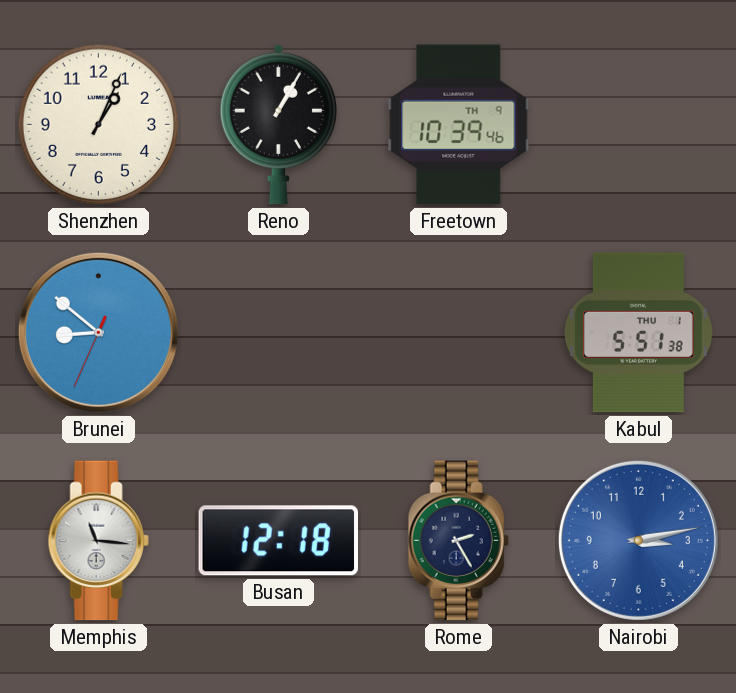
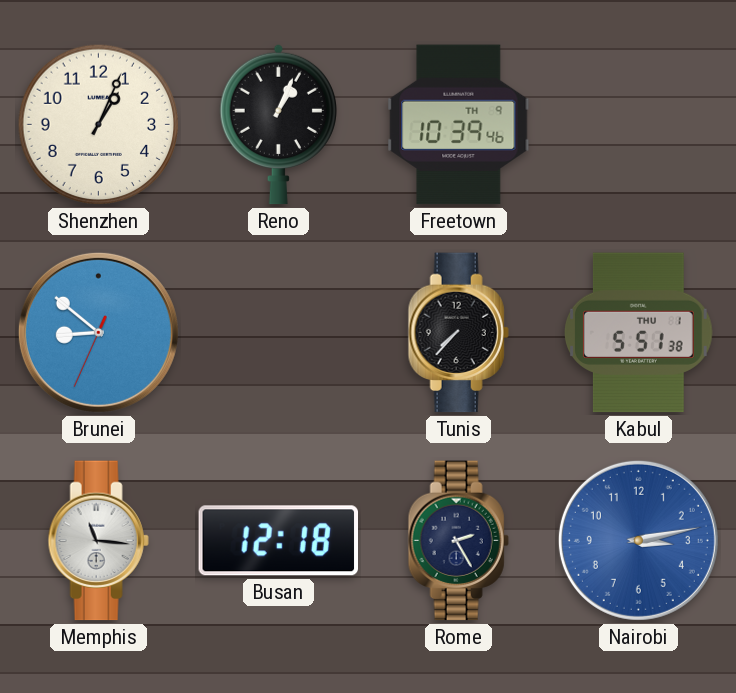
Reno: 1:05 -> 1:04 (278, 124)
Tunis: none -> 7:37 (458, 333)
